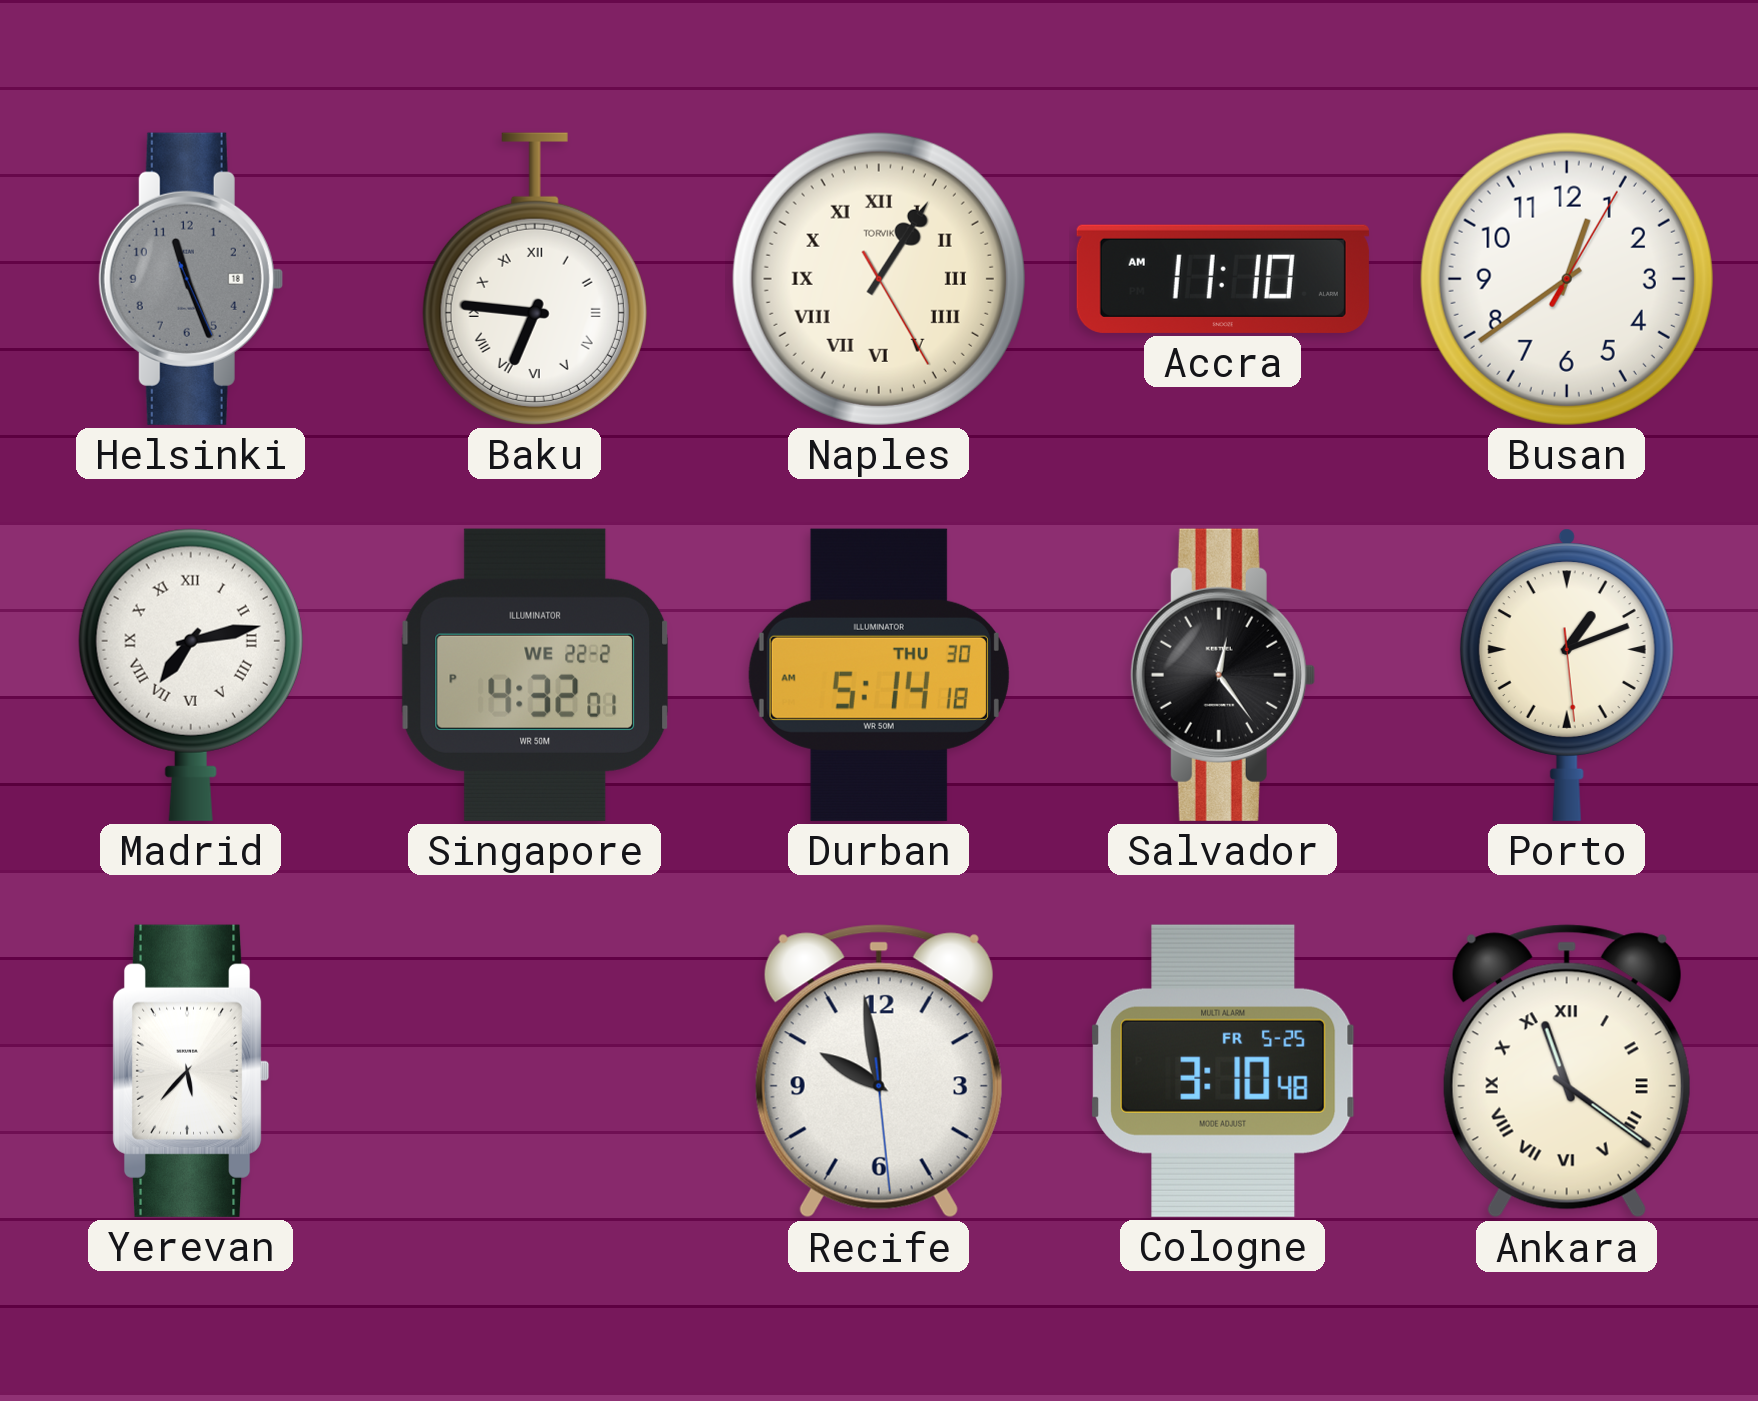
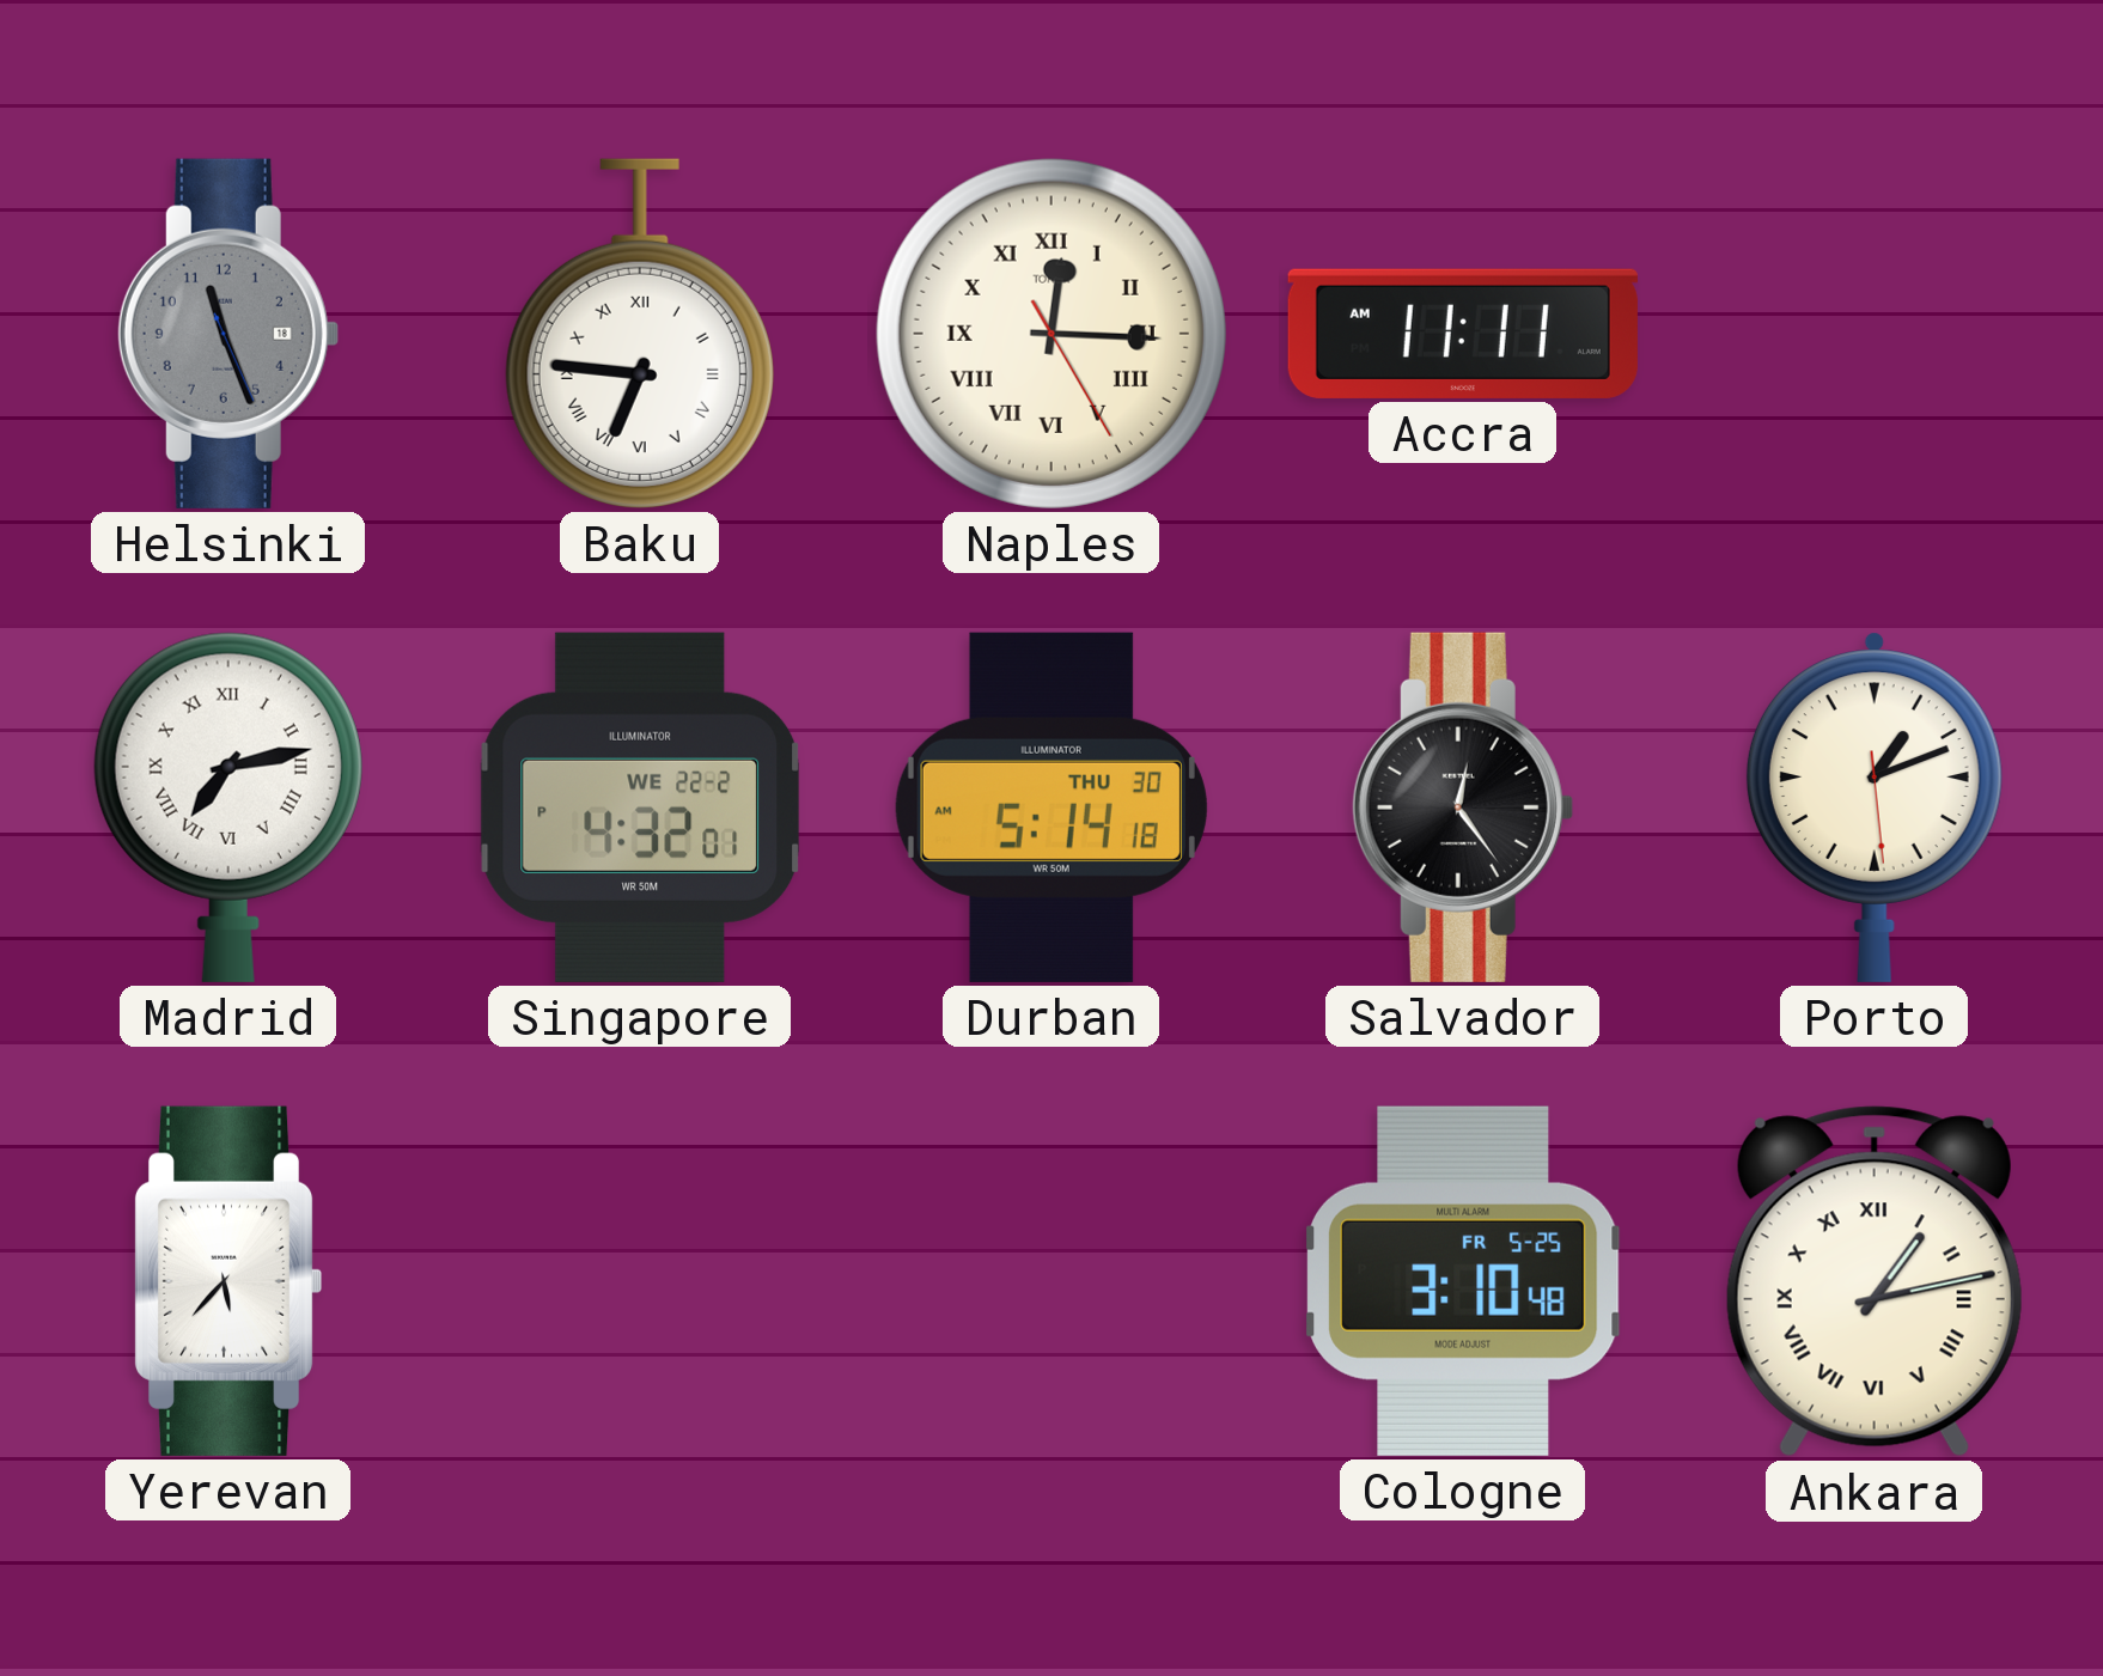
Naples: 1:05 -> 12:15 (1051, 334)
Accra: 11:10 -> 11:11 (1463, 334)
Busan: 12:39 -> none (1567, 279)
Recife: 9:58 -> none (879, 1071)
Ankara: 11:21 -> 1:13 (1875, 1281)
